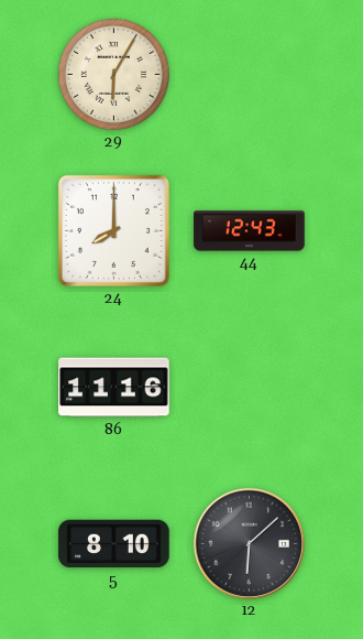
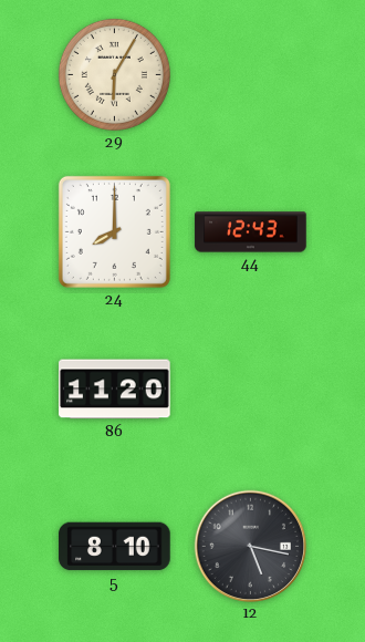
86: 11:16 -> 11:20 (115, 390)
12: 6:08 -> 5:17 (250, 546)
